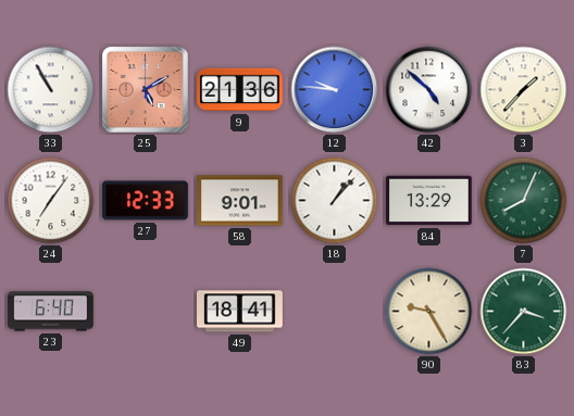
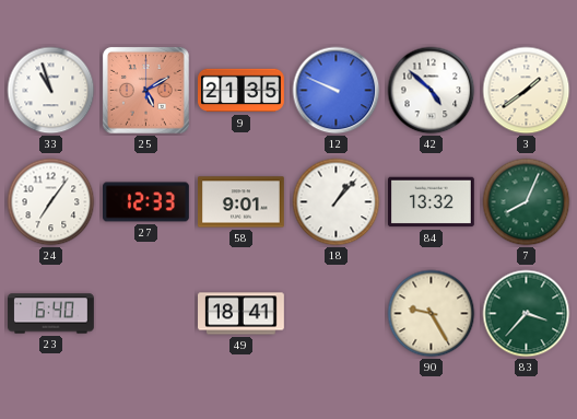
33: 10:55 -> 10:57 (51, 91)
9: 21:36 -> 21:35 (242, 91)
12: 9:46 -> 9:49 (337, 91)
3: 1:37 -> 1:39 (527, 91)
84: 13:29 -> 13:32 (432, 202)
